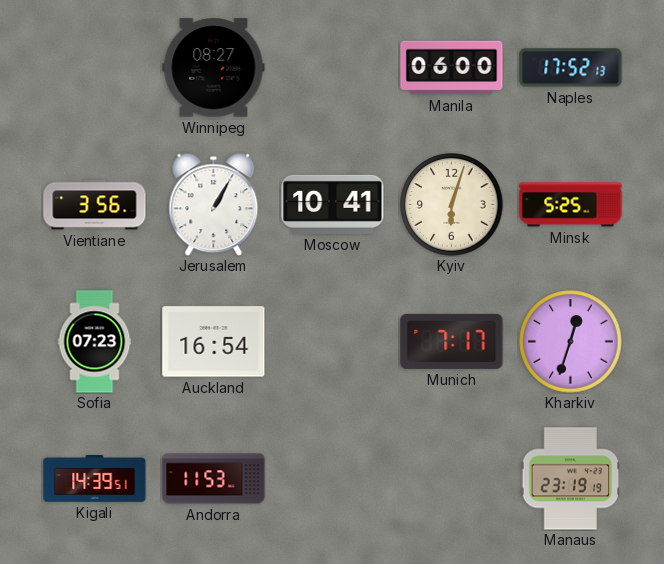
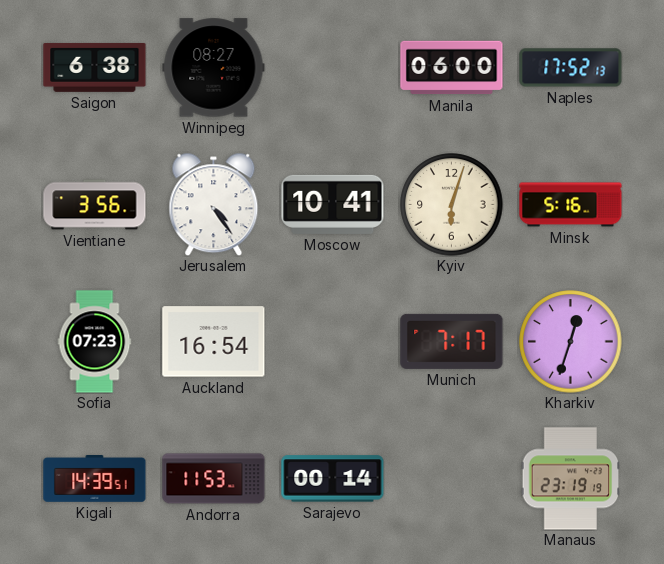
Saigon: none -> 6:38 (95, 67)
Jerusalem: 1:05 -> 4:24 (214, 204)
Minsk: 5:25 -> 5:16 (571, 205)
Sarajevo: none -> 00:14 (333, 479)
